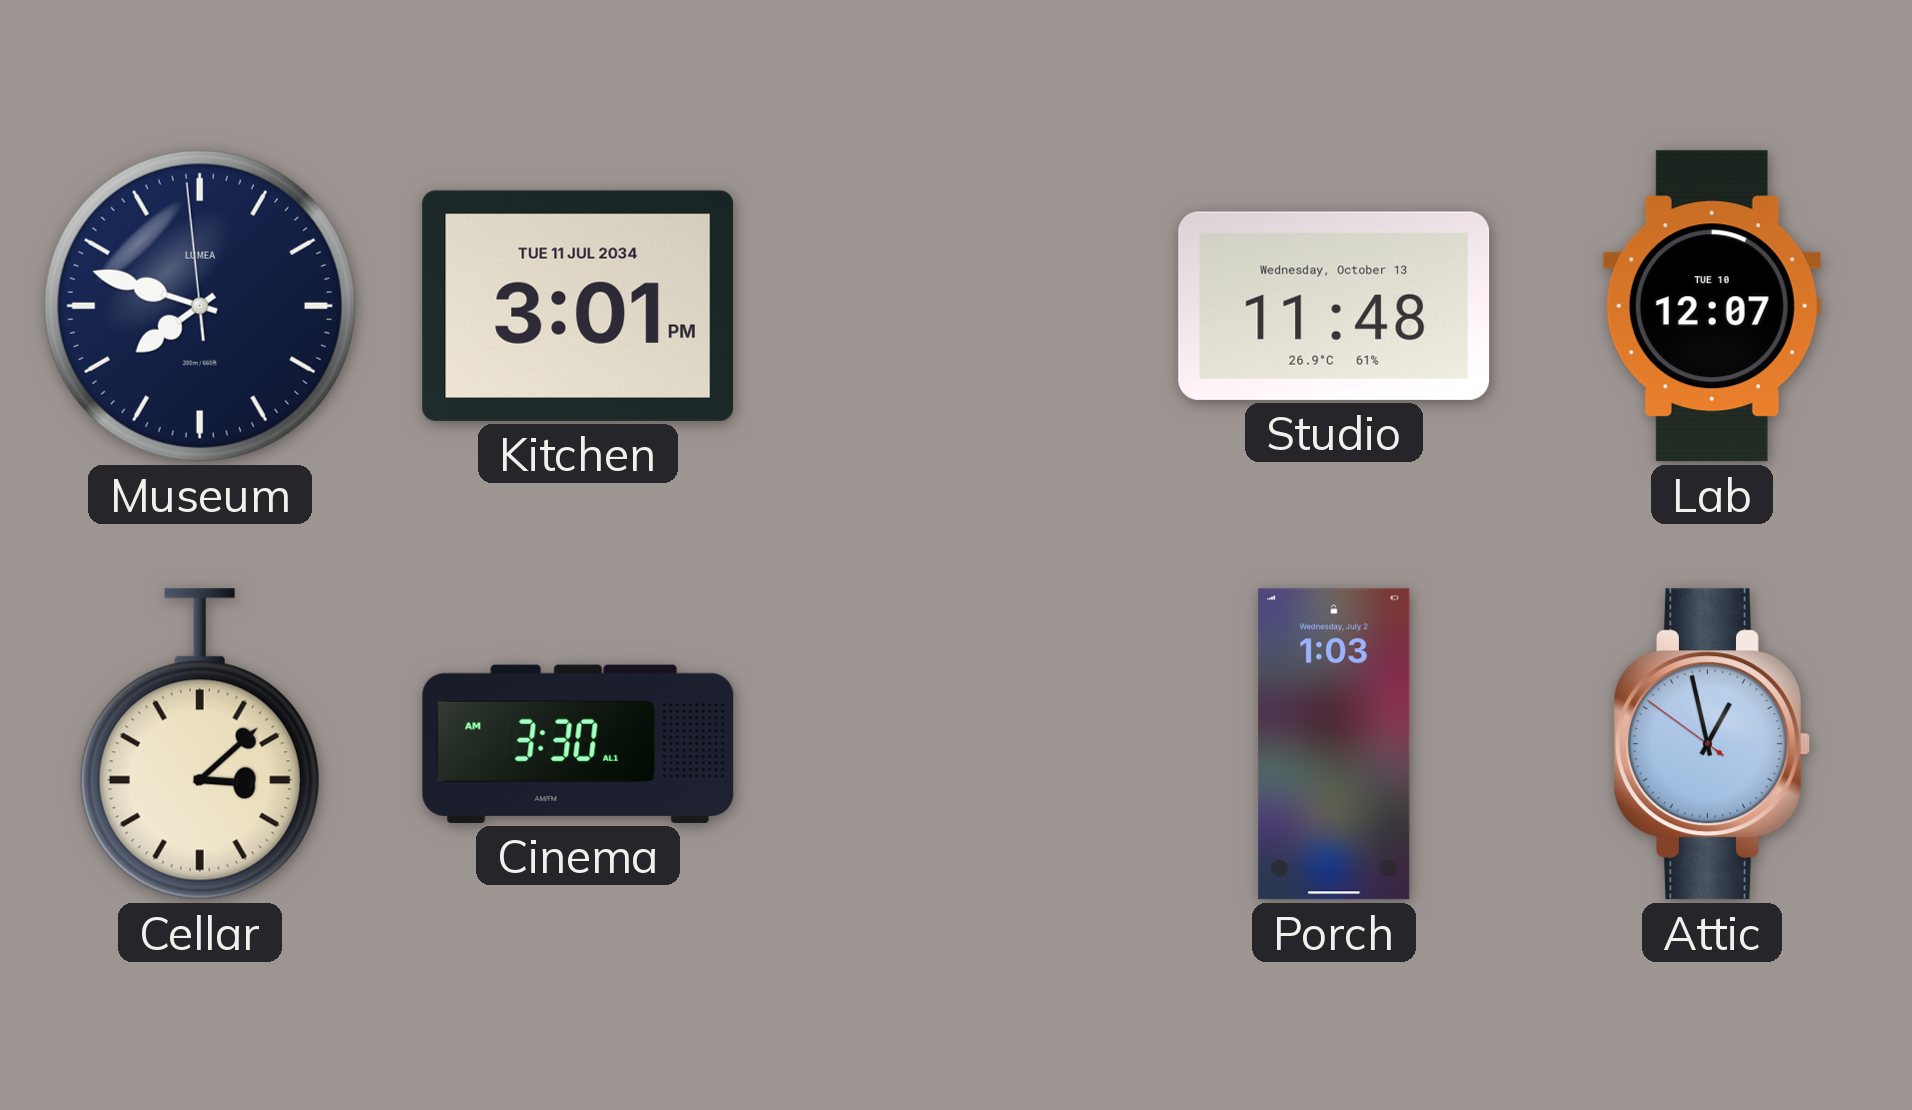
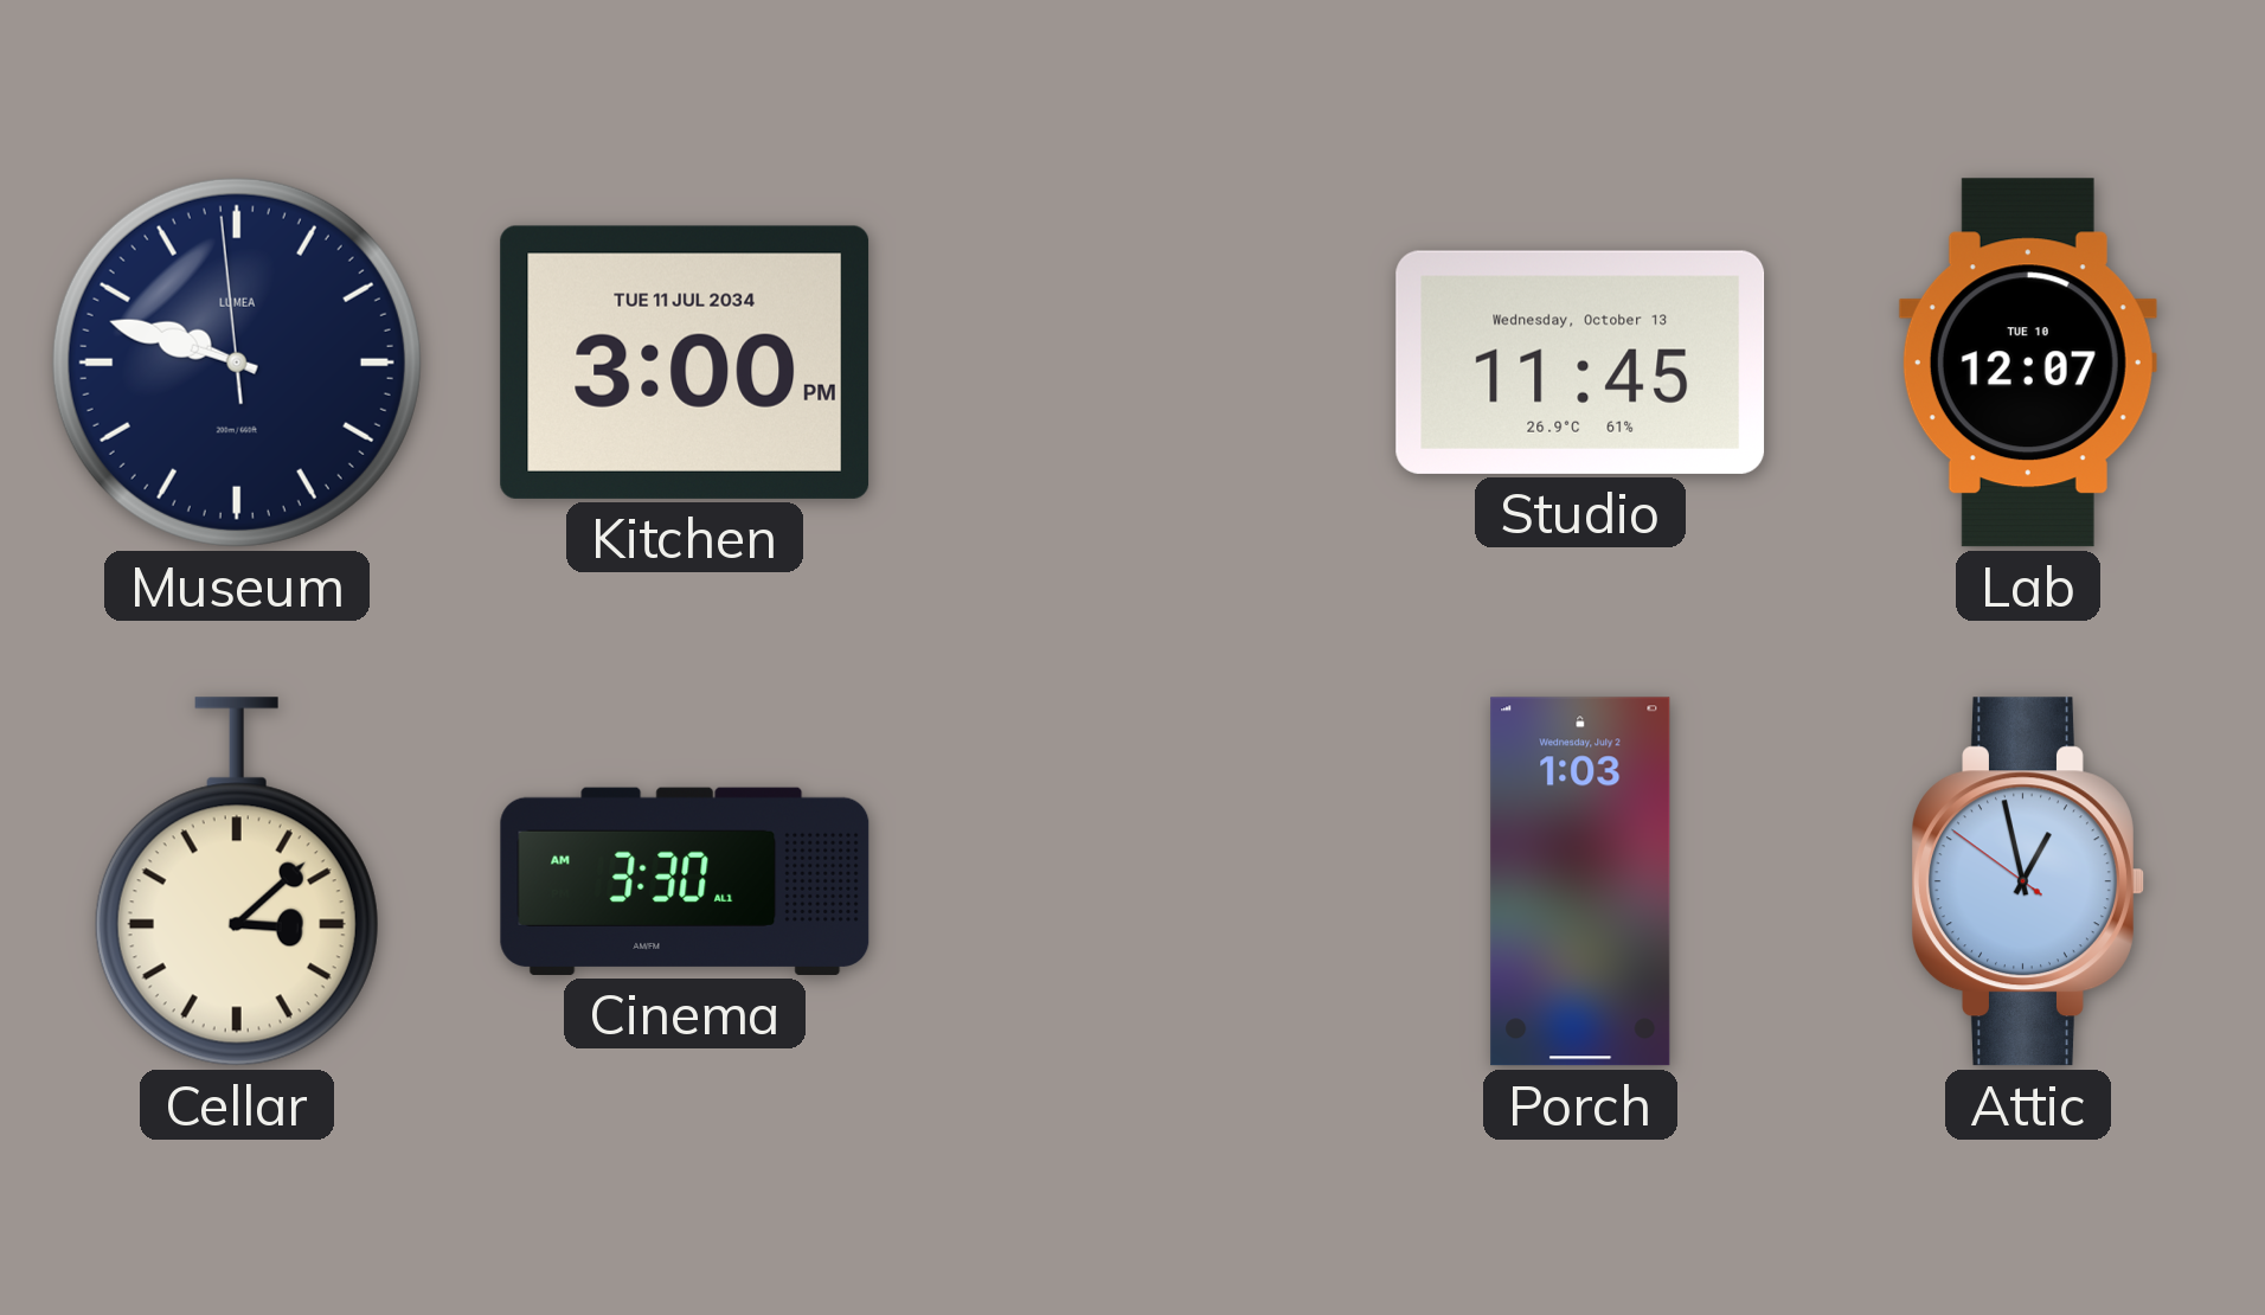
Museum: 7:47 -> 9:47 (237, 363)
Kitchen: 3:01 -> 3:00 (685, 363)
Studio: 11:48 -> 11:45 (1580, 363)
